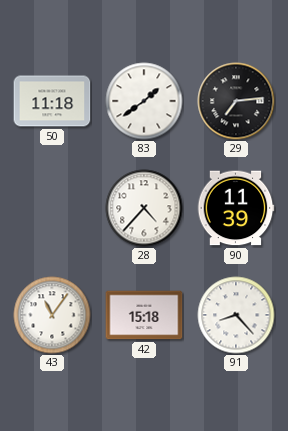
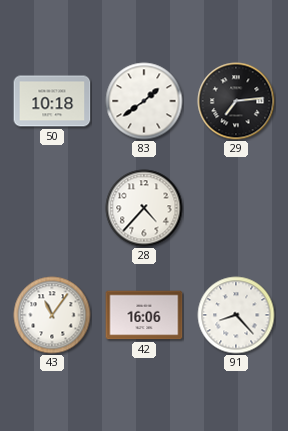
50: 11:18 -> 10:18 (52, 101)
90: 11:39 -> none (236, 208)
42: 15:18 -> 16:06 (144, 315)
